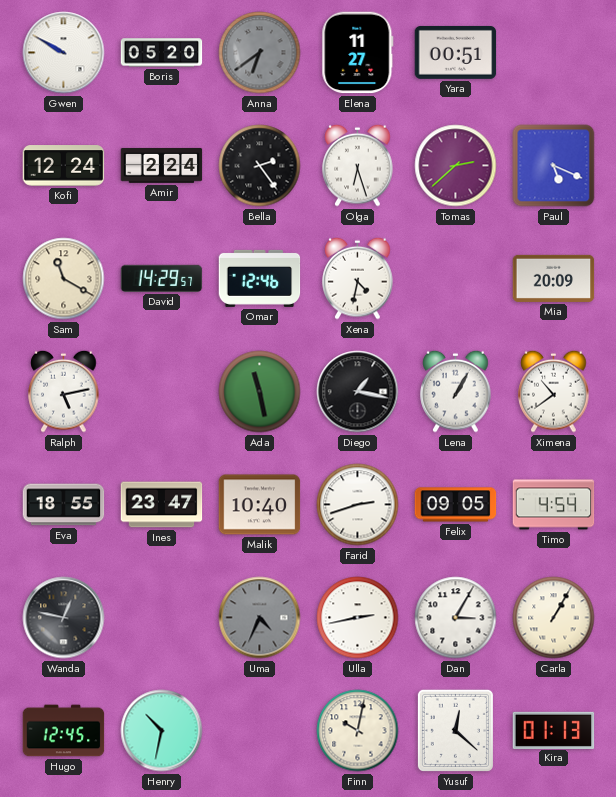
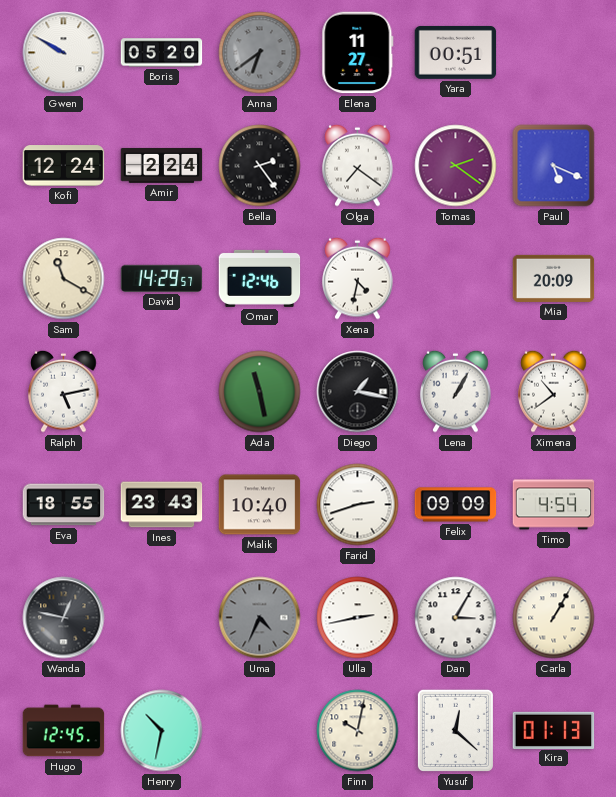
Olga: 6:27 -> 7:21 (358, 165)
Tomas: 2:38 -> 2:21 (456, 166)
Ines: 23:47 -> 23:43 (162, 505)
Felix: 09:05 -> 09:09 (456, 505)
